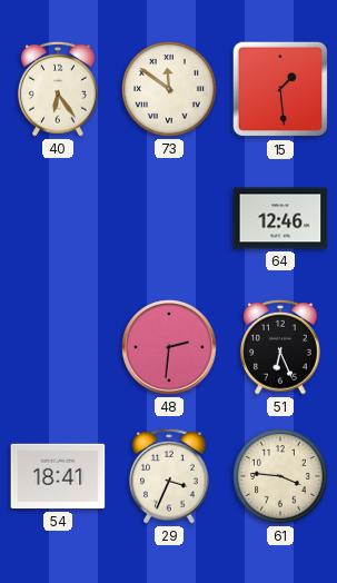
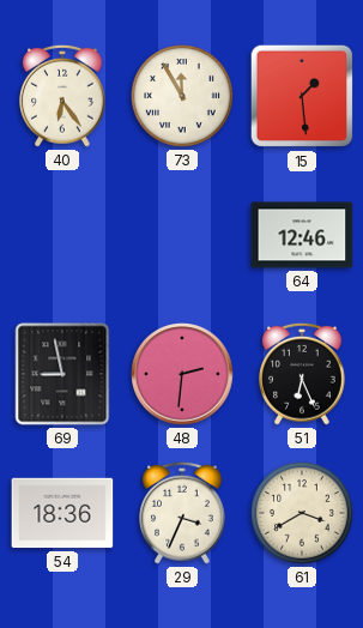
73: 11:51 -> 11:55 (183, 97)
69: none -> 8:58 (62, 374)
54: 18:41 -> 18:36 (62, 513)
61: 3:46 -> 3:40 (303, 514)
